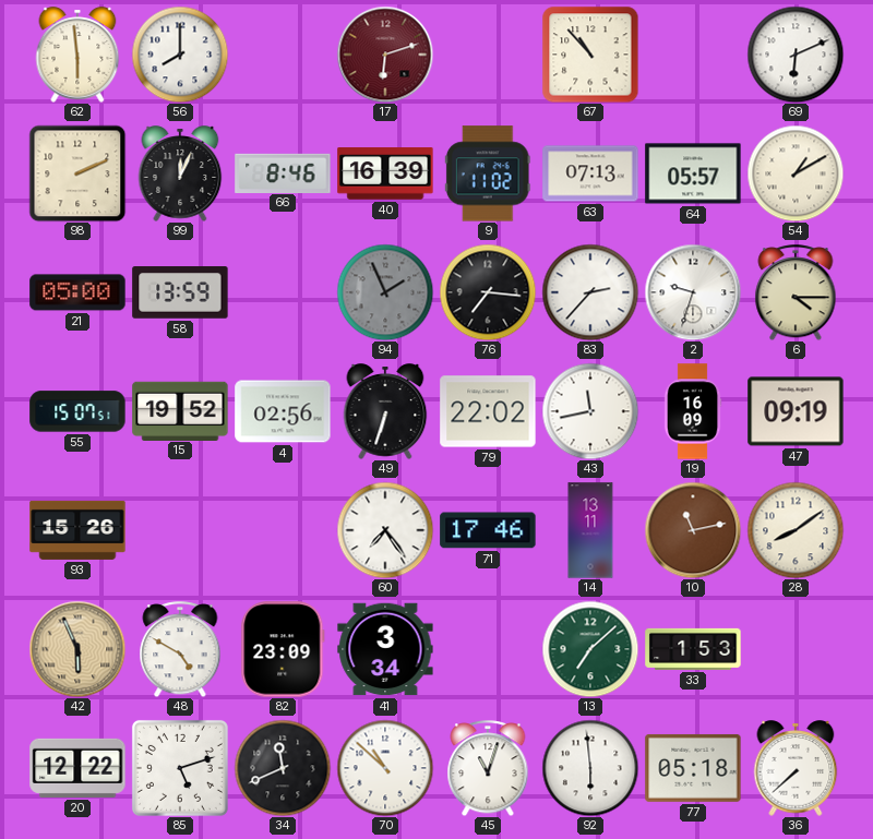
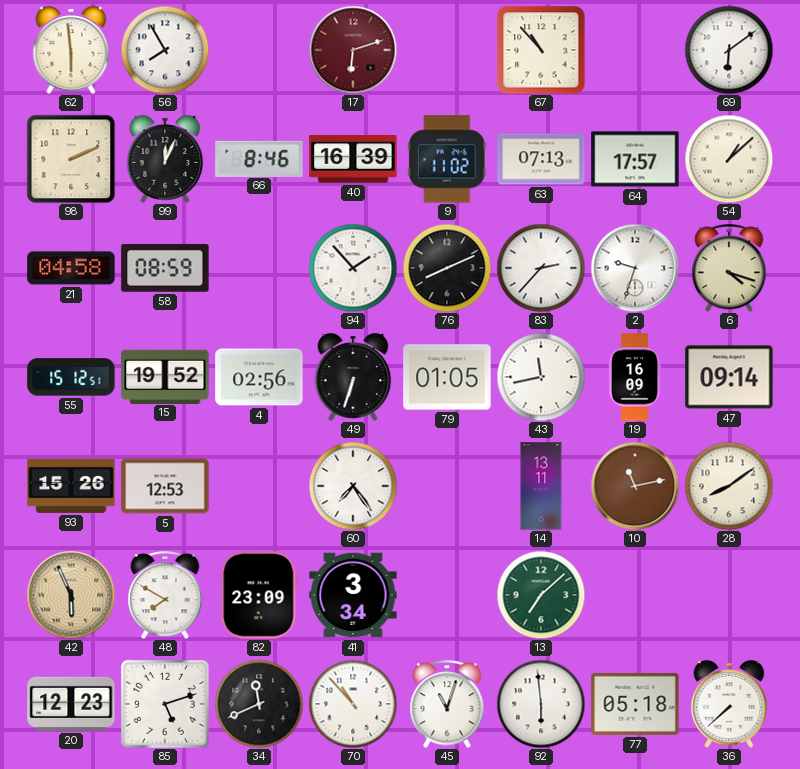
56: 8:00 -> 7:55 (165, 50)
69: 6:11 -> 6:09 (729, 50)
64: 05:57 -> 17:57 (635, 159)
54: 1:10 -> 1:08 (729, 159)
21: 05:00 -> 04:58 (71, 268)
58: 13:59 -> 08:59 (165, 268)
94: 1:56 -> 1:53 (353, 268)
94 dial: grey -> white (353, 268)
76: 7:16 -> 8:11 (447, 268)
6: 4:15 -> 4:18 (729, 268)
55: 15:07 -> 15:12 (71, 377)
79: 22:02 -> 01:05 (447, 377)
47: 09:19 -> 09:14 (729, 377)
5: none -> 12:53 (165, 486)
71: 17:46 -> none (488, 530)
48: 4:50 -> 7:50 (165, 595)
33: 1:53 -> none (693, 649)
20: 12:22 -> 12:23 (71, 704)
70: 10:52 -> 10:53 (353, 704)
